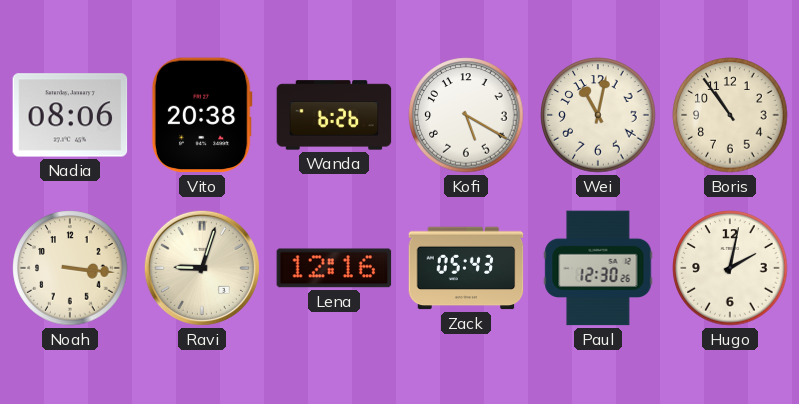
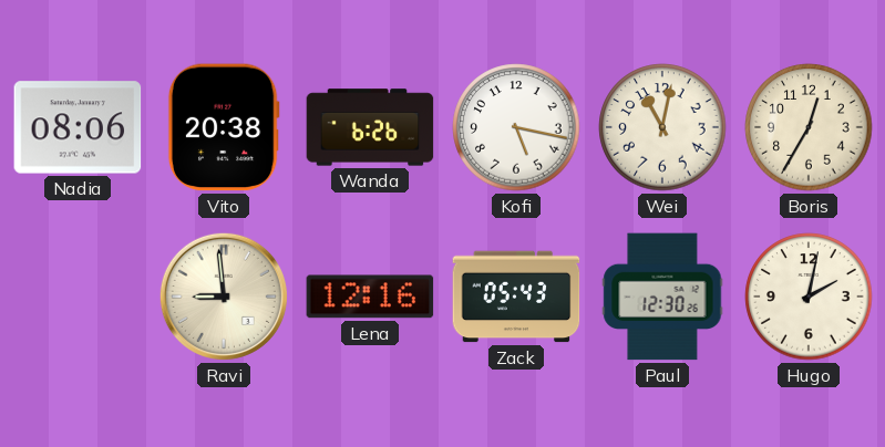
Kofi: 5:20 -> 5:17 (516, 127)
Boris: 10:54 -> 12:35 (809, 127)
Noah: 3:16 -> none (70, 268)
Ravi: 9:03 -> 8:59 (224, 297)
